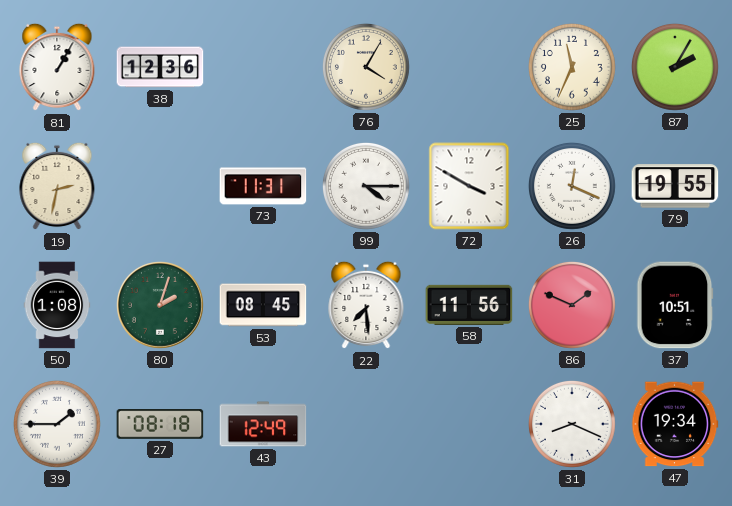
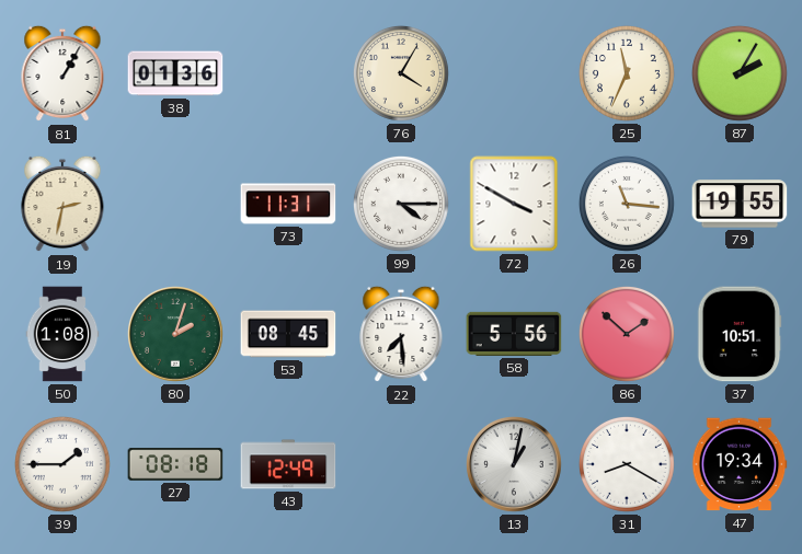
38: 12:36 -> 01:36 (175, 73)
26: 12:19 -> 11:16 (627, 204)
58: 11:56 -> 5:56 (514, 334)
86: 1:49 -> 1:52 (627, 334)
13: none -> 1:02 (515, 465)
31: 8:19 -> 8:20 (627, 464)
